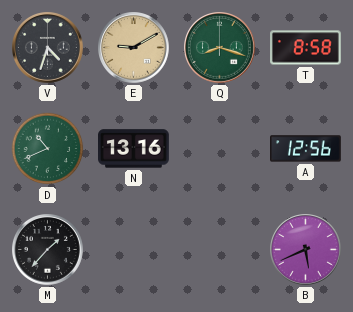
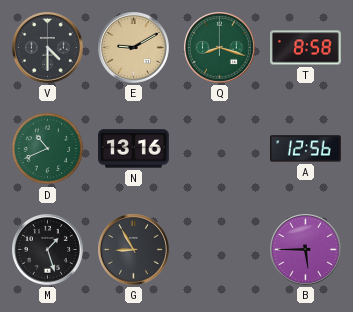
V: 4:33 -> 4:30 (48, 48)
M: 1:37 -> 1:27 (48, 250)
G: none -> 8:55 (134, 250)
B: 5:41 -> 5:45 (306, 250)
